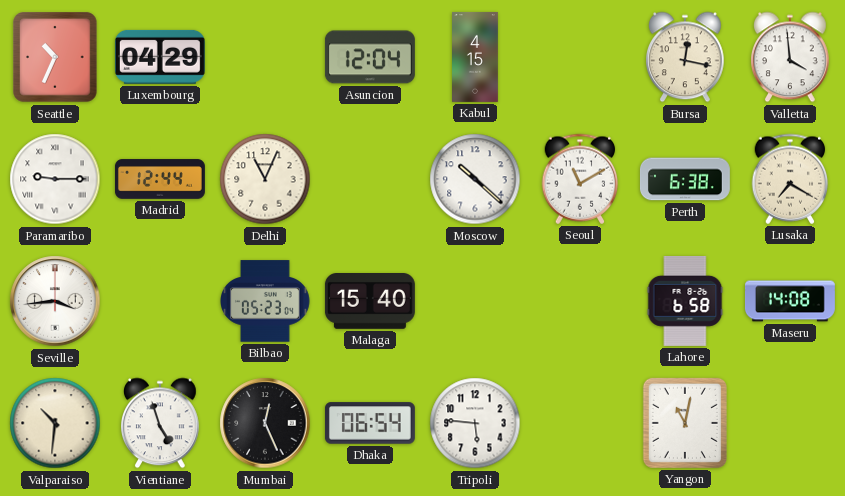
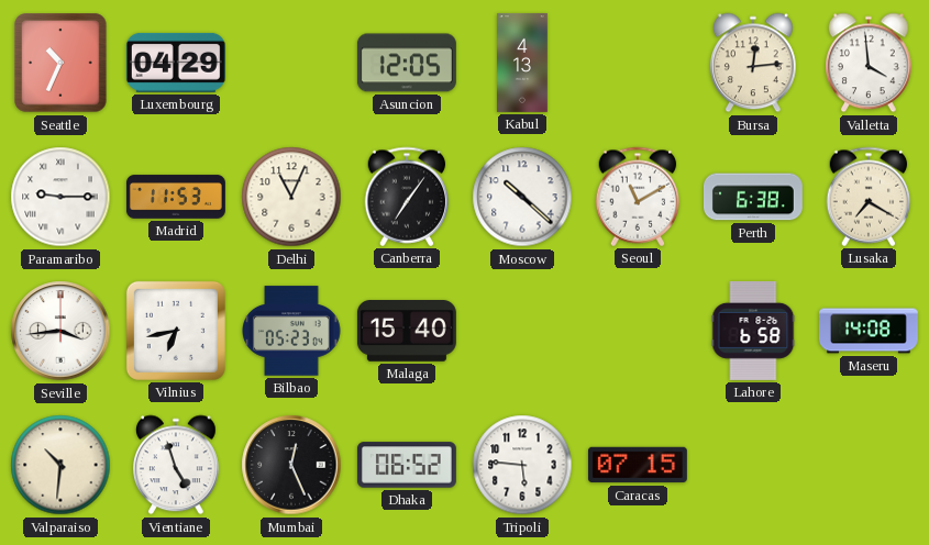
Asuncion: 12:04 -> 12:05 (407, 63)
Kabul: 4:15 -> 4:13 (523, 63)
Bursa: 12:17 -> 12:14 (754, 63)
Madrid: 12:44 -> 11:53 (176, 197)
Canberra: none -> 7:06 (407, 197)
Vilnius: none -> 6:43 (176, 331)
Dhaka: 06:54 -> 06:52 (407, 465)
Caracas: none -> 07:15 (638, 465)
Yangon: 11:02 -> none (685, 423)
